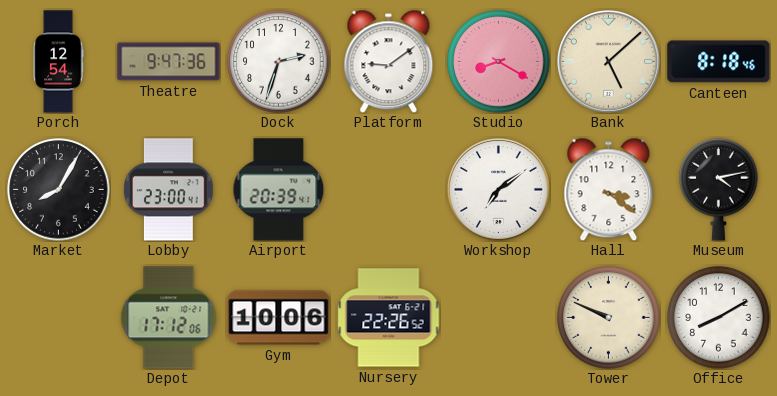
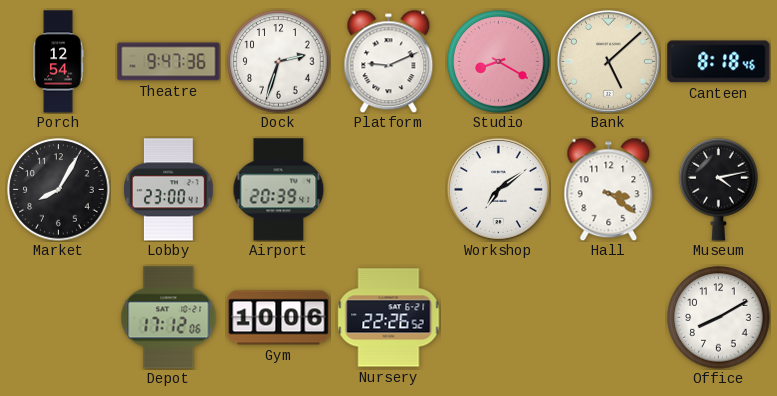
Platform: 9:09 -> 9:11 (389, 61)
Tower: 9:49 -> none (609, 318)
